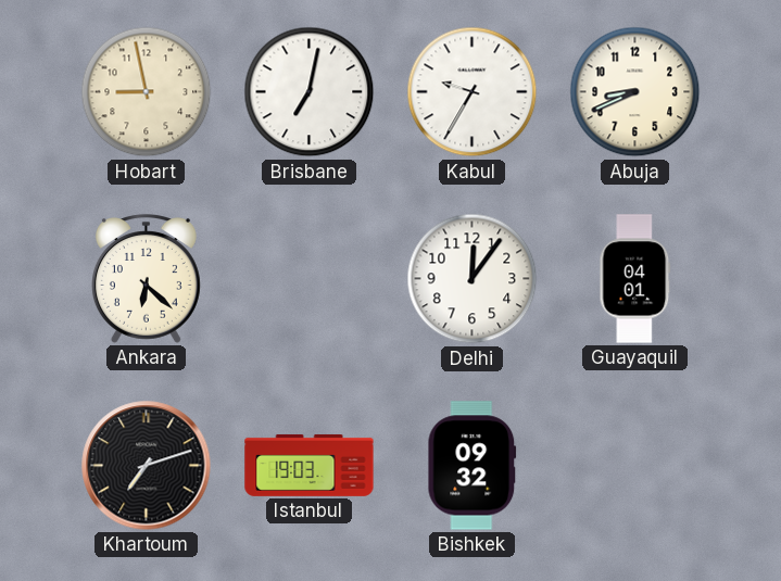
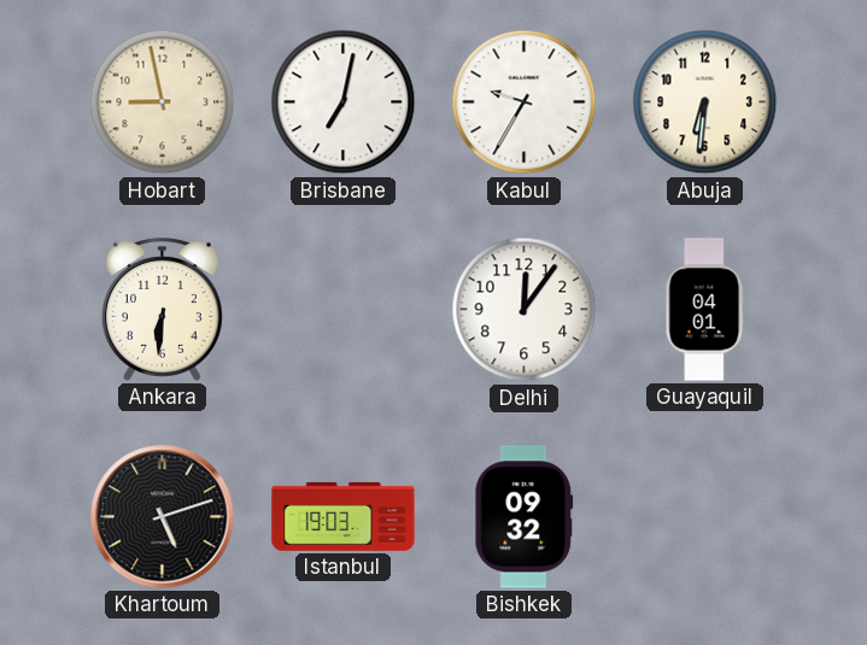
Abuja: 8:41 -> 6:31 (705, 102)
Ankara: 6:22 -> 6:31 (162, 310)
Khartoum: 7:12 -> 5:12 (163, 517)
